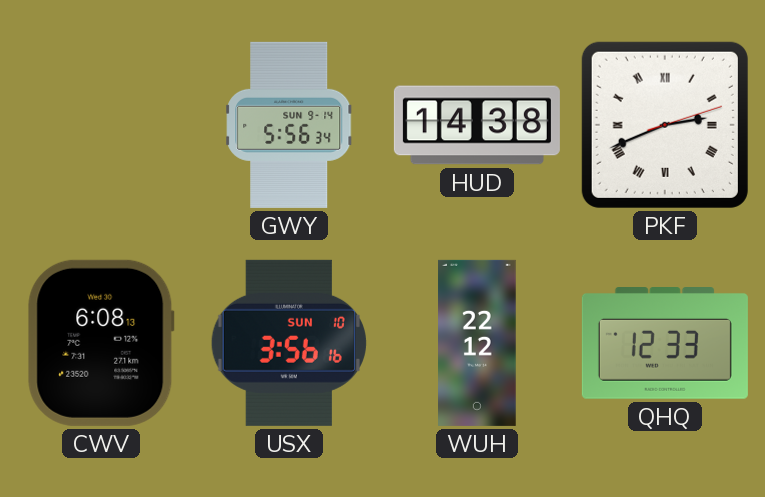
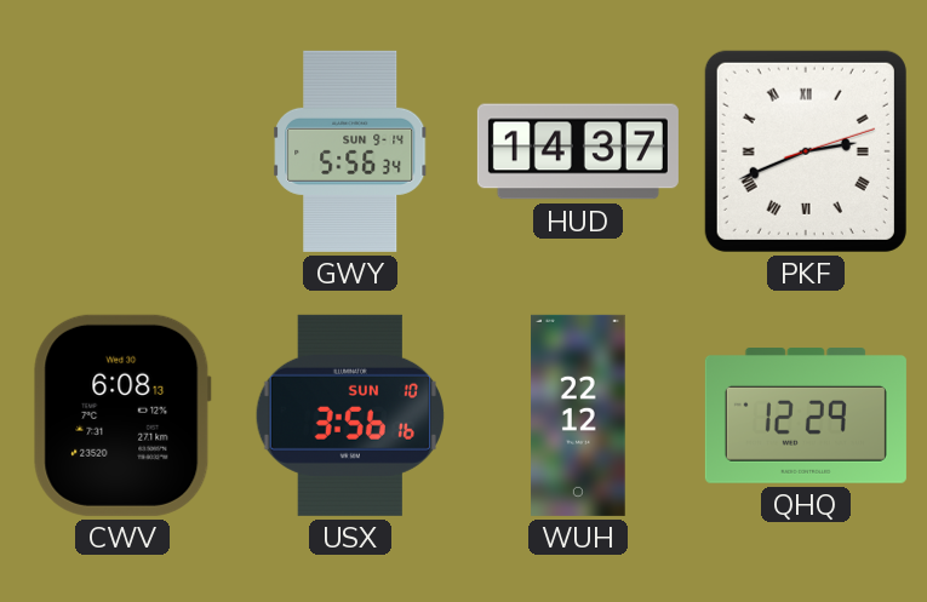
HUD: 14:38 -> 14:37 (578, 151)
QHQ: 12:33 -> 12:29 (806, 417)
